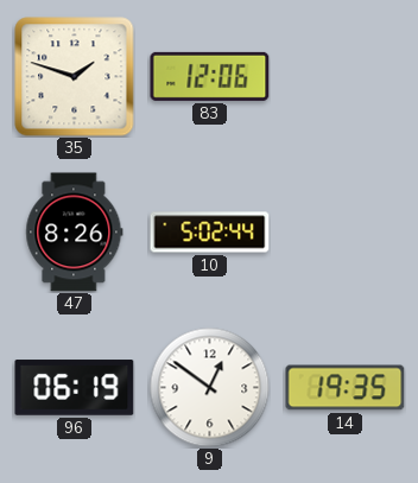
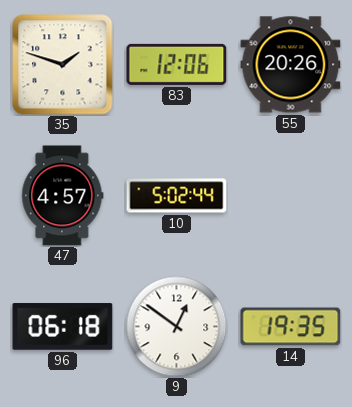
55: none -> 20:26 (291, 65)
47: 8:26 -> 4:57 (63, 196)
96: 06:19 -> 06:18 (63, 327)
